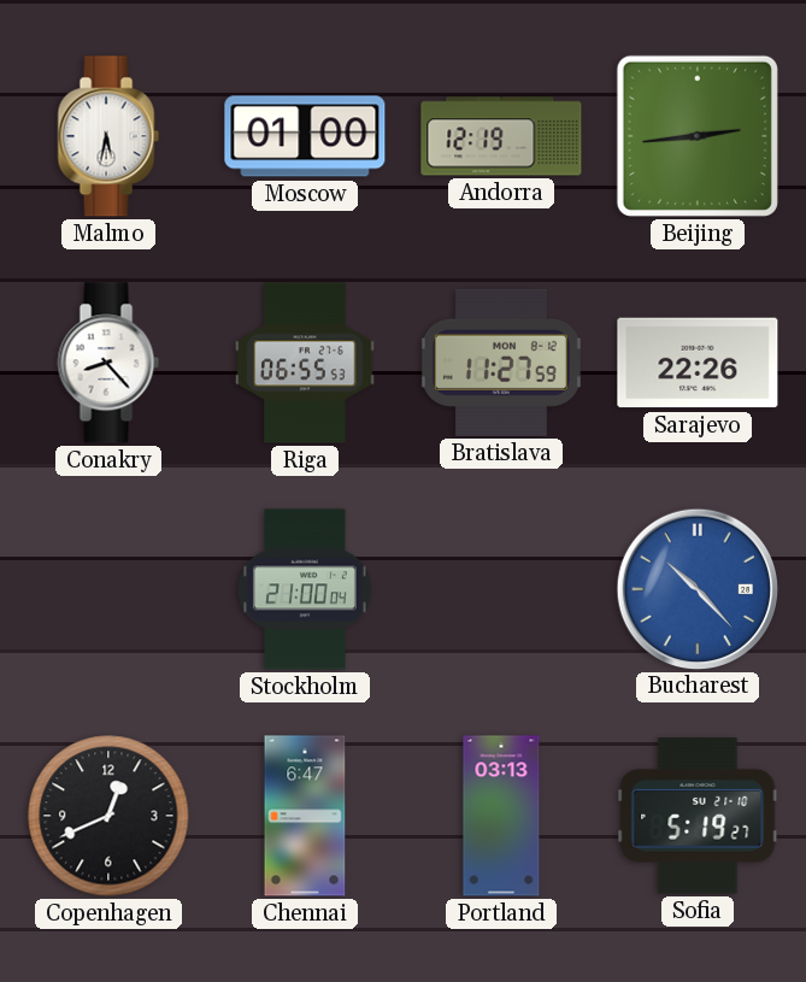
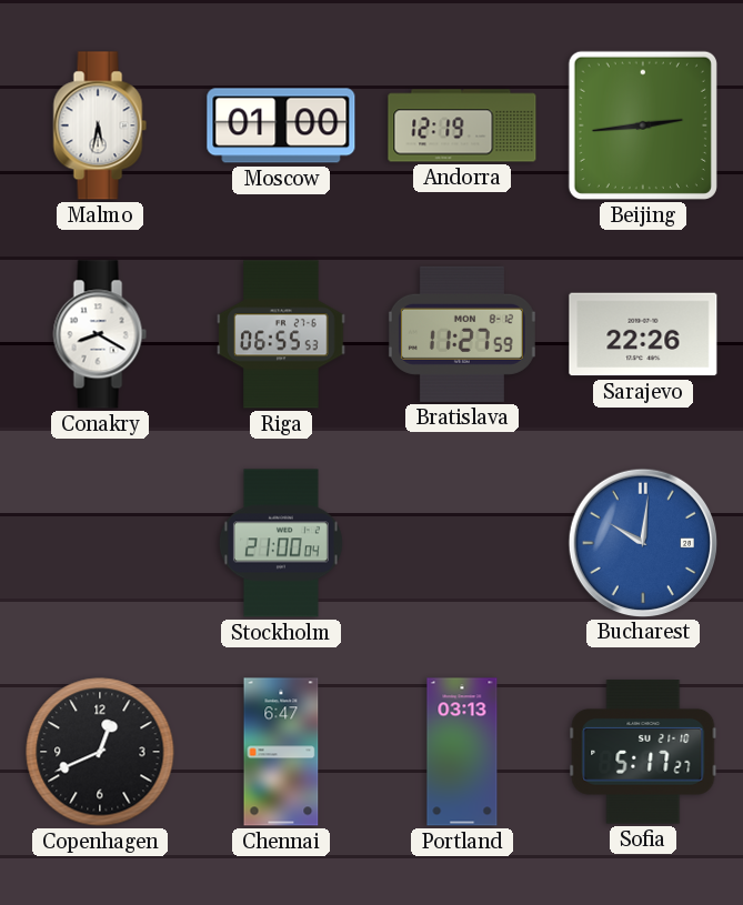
Conakry: 8:23 -> 8:20 (100, 334)
Bucharest: 10:23 -> 10:01 (642, 542)
Sofia: 5:19 -> 5:17 (643, 752)
